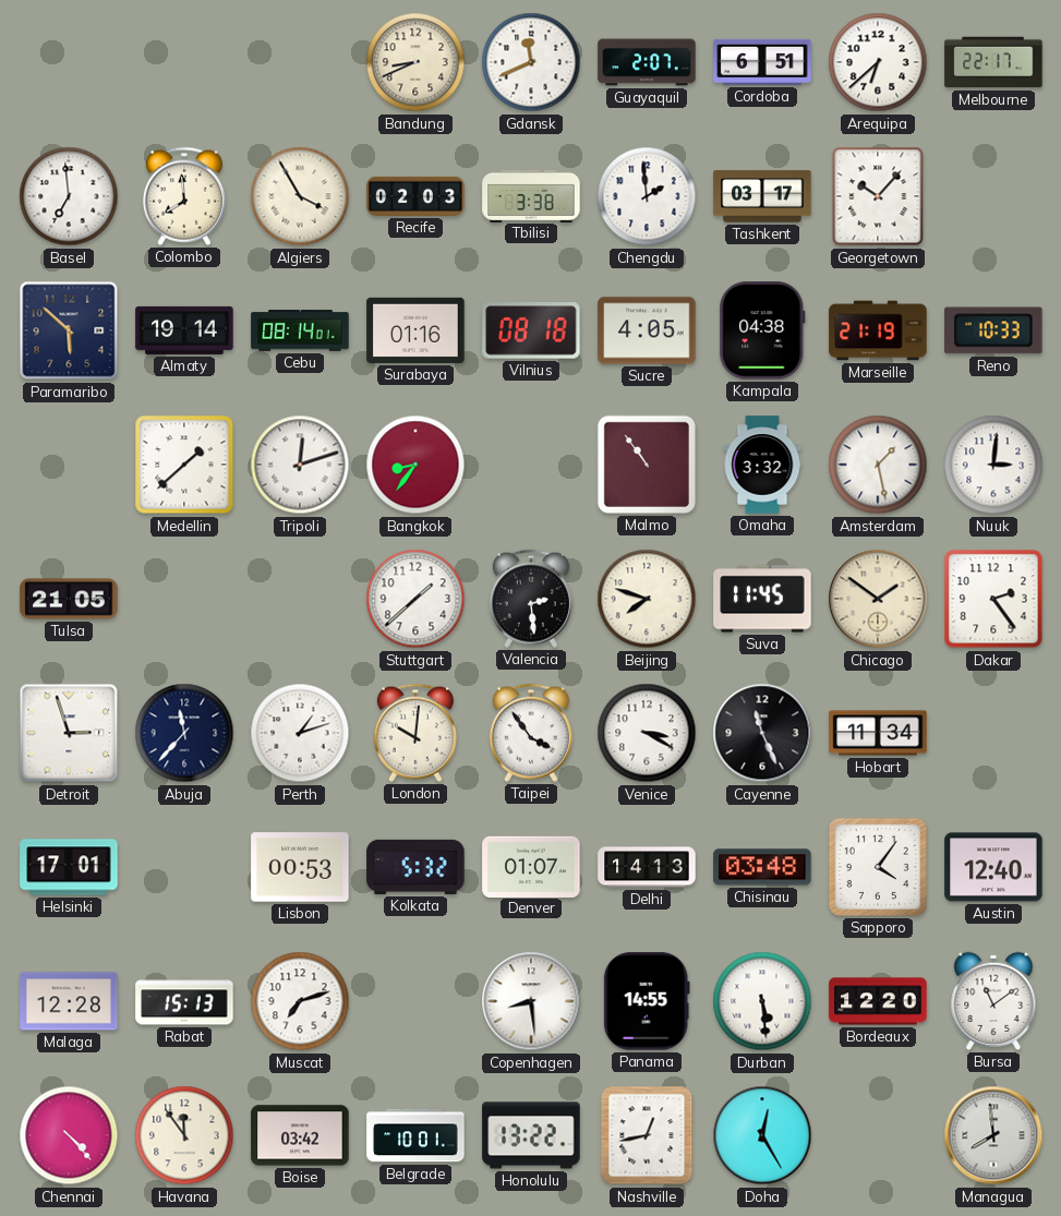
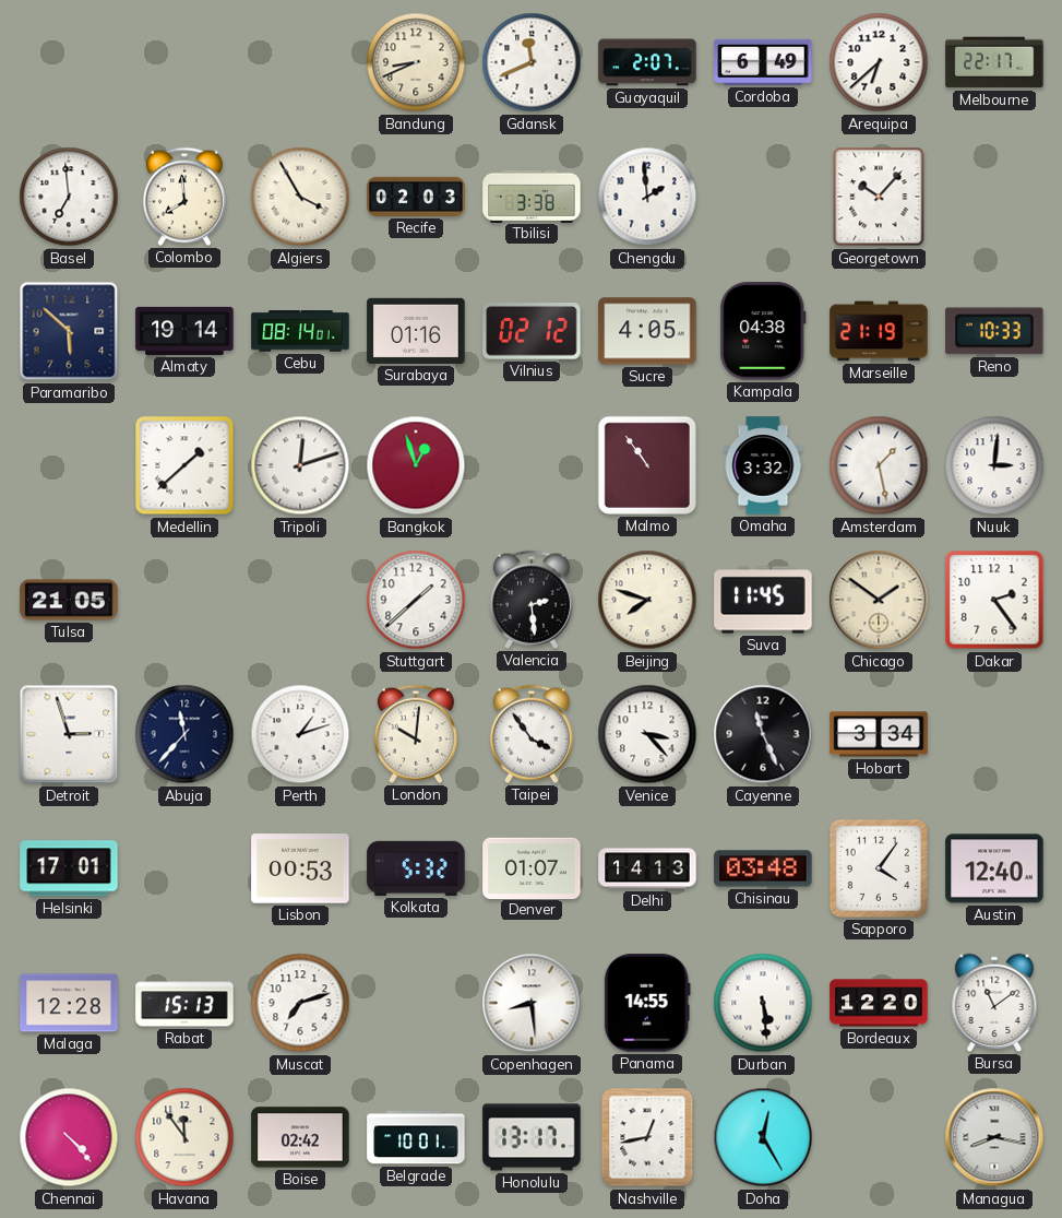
Cordoba: 6:51 -> 6:49 (763, 62)
Tashkent: 03:17 -> none (762, 196)
Vilnius: 08:18 -> 02:12 (532, 331)
Bangkok: 8:36 -> 12:57 (416, 465)
Venice: 3:20 -> 3:23 (647, 734)
Hobart: 11:34 -> 3:34 (879, 734)
Boise: 03:42 -> 02:42 (300, 1137)
Honolulu: 13:22 -> 13:17 (532, 1137)
Managua: 7:59 -> 8:17 (994, 1137)
